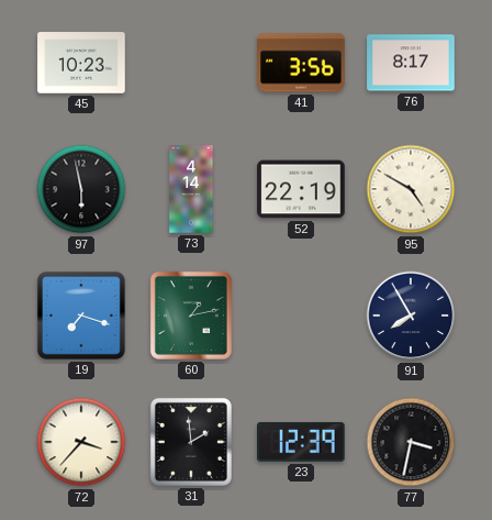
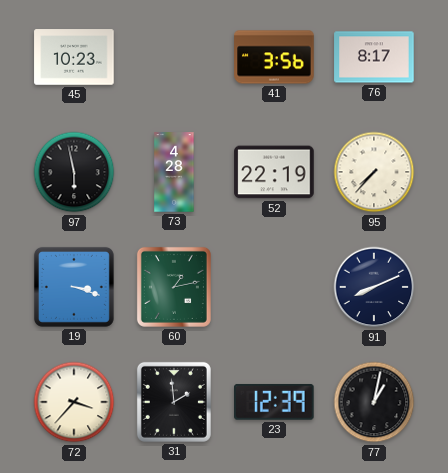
73: 4:14 -> 4:28 (174, 172)
95: 4:50 -> 7:37 (374, 172)
19: 7:18 -> 3:18 (74, 287)
91: 7:55 -> 8:11 (374, 287)
77: 3:32 -> 1:02 (374, 402)
